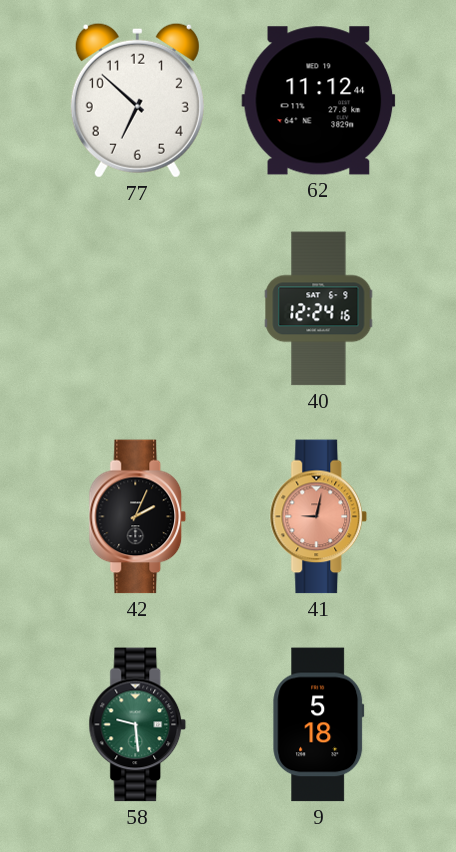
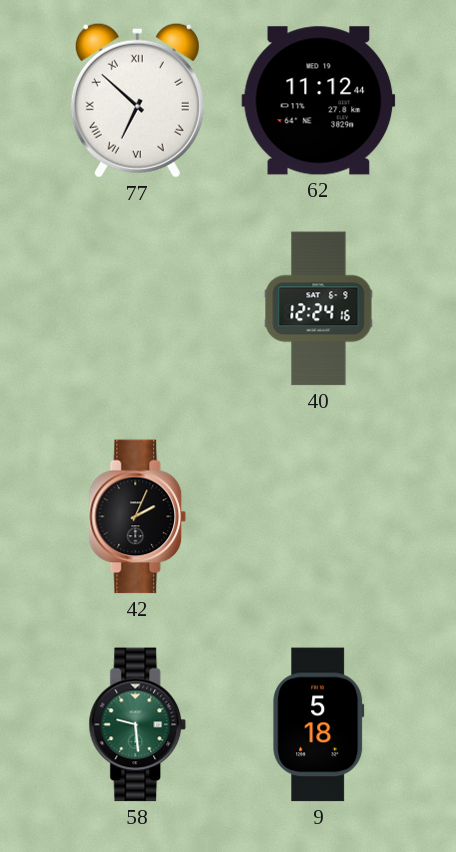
77 numerals: Arabic -> Roman (137, 100)
41: 9:02 -> none (319, 517)
